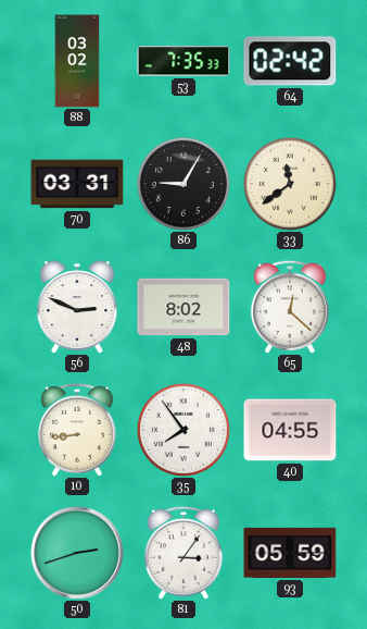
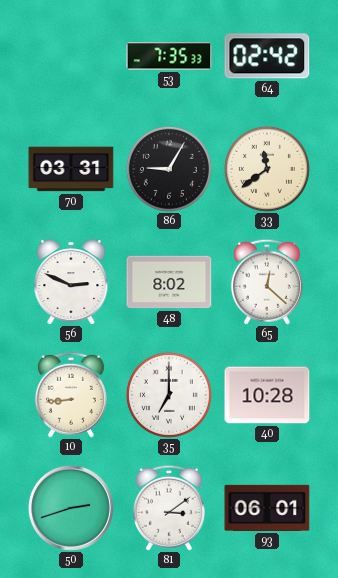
88: 03:02 -> none (77, 61)
35: 7:54 -> 7:00 (169, 395)
40: 04:55 -> 10:28 (267, 395)
81: 3:06 -> 3:09 (169, 508)
93: 05:59 -> 06:01 (267, 508)
